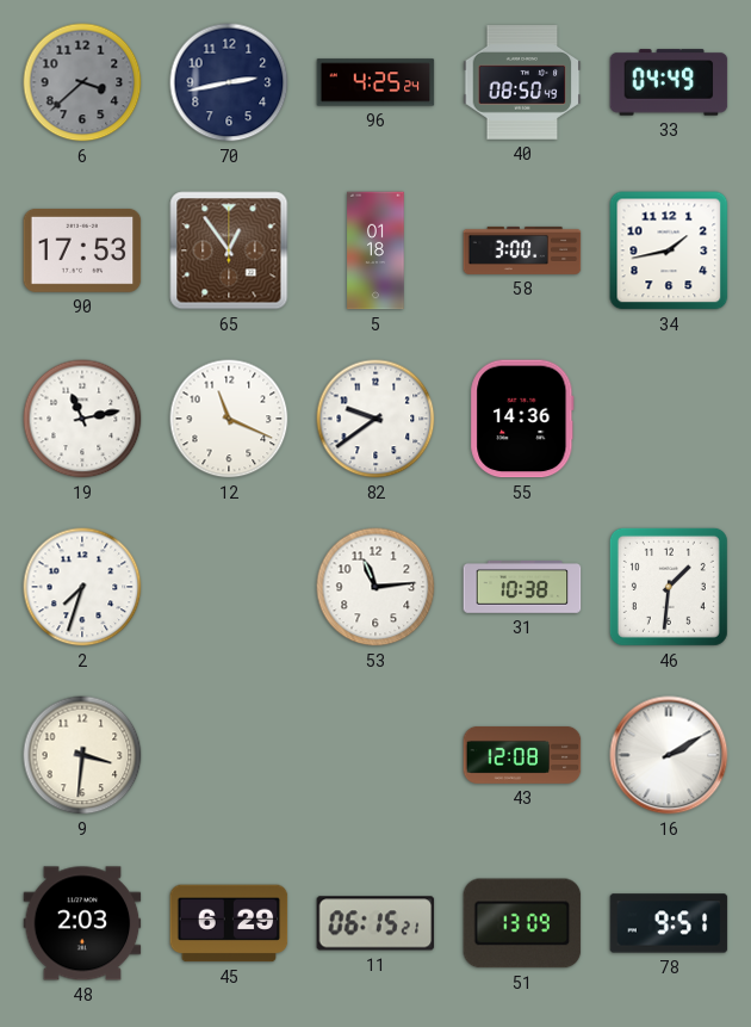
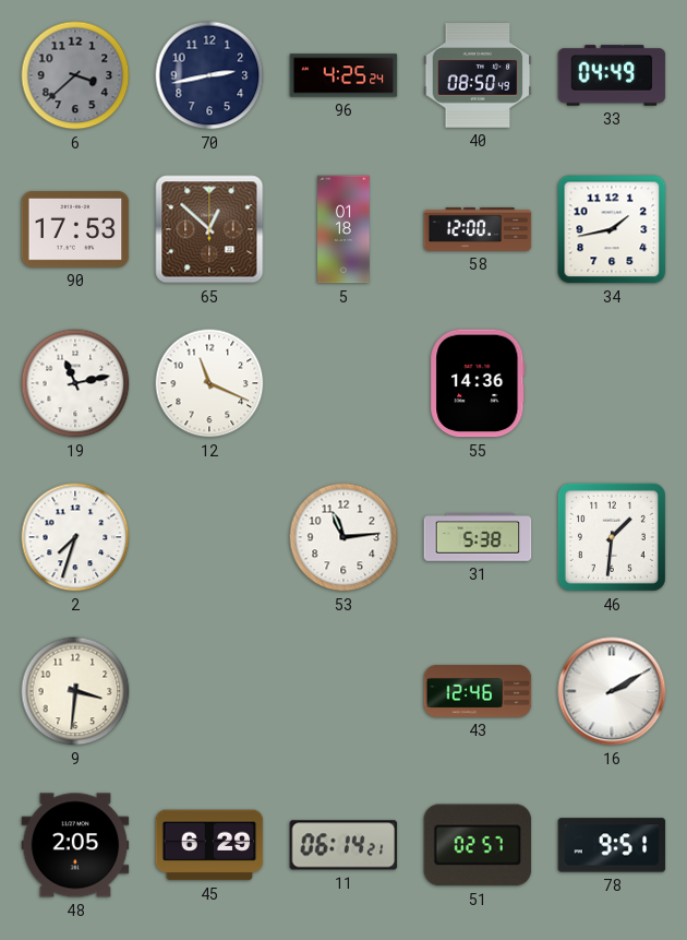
65: 12:54 -> 12:52 (209, 229)
58: 3:00 -> 12:00 (478, 229)
82: 9:39 -> none (375, 419)
31: 10:38 -> 5:38 (478, 537)
43: 12:08 -> 12:46 (478, 691)
48: 2:03 -> 2:05 (75, 845)
11: 06:15 -> 06:14 (343, 845)
51: 13:09 -> 02:57 (478, 845)
